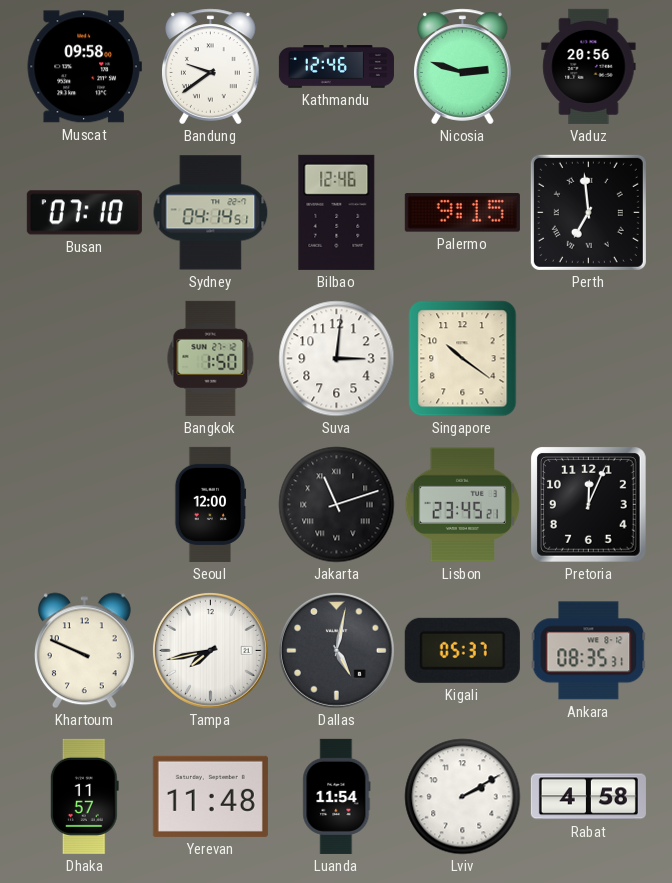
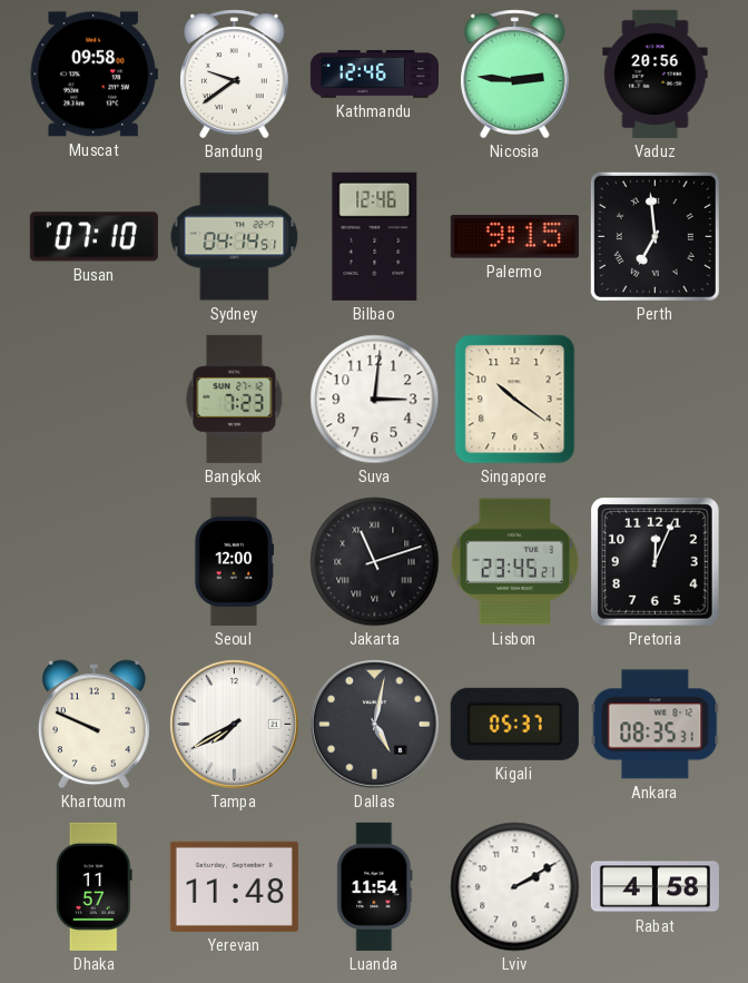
Nicosia: 2:48 -> 2:46 (515, 75)
Bangkok: 1:50 -> 7:23 (235, 399)
Tampa: 7:43 -> 7:40 (234, 724)
